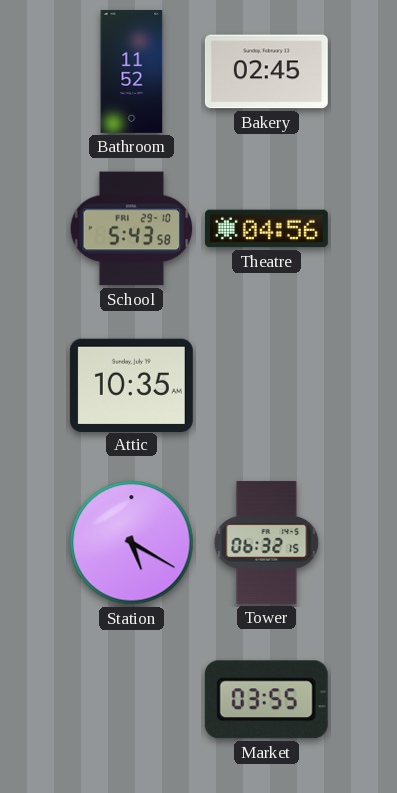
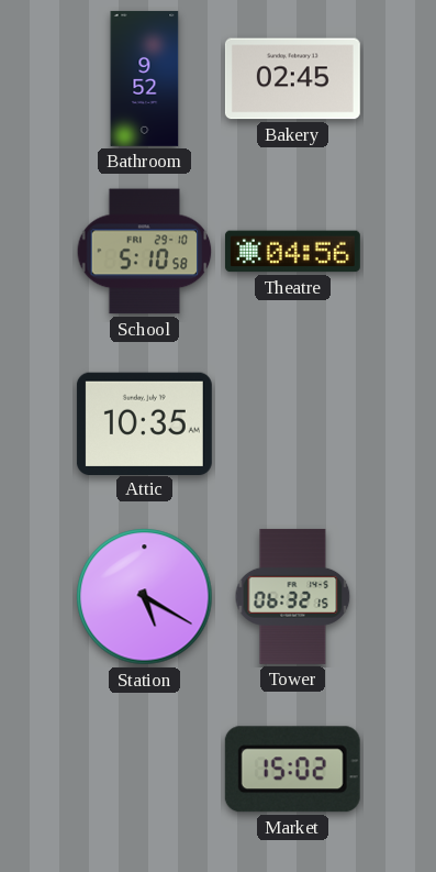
Bathroom: 11:52 -> 9:52 (145, 78)
School: 5:43 -> 5:10 (145, 252)
Market: 03:55 -> 15:02 (292, 770)
